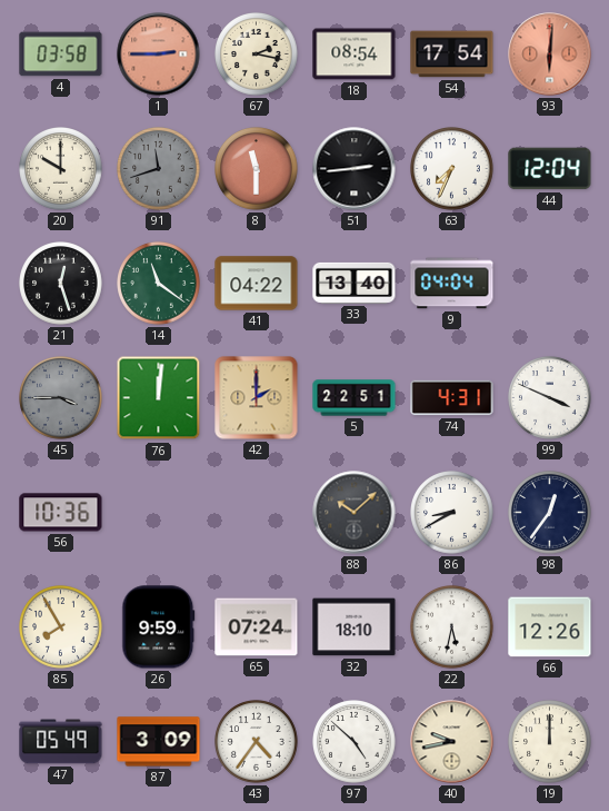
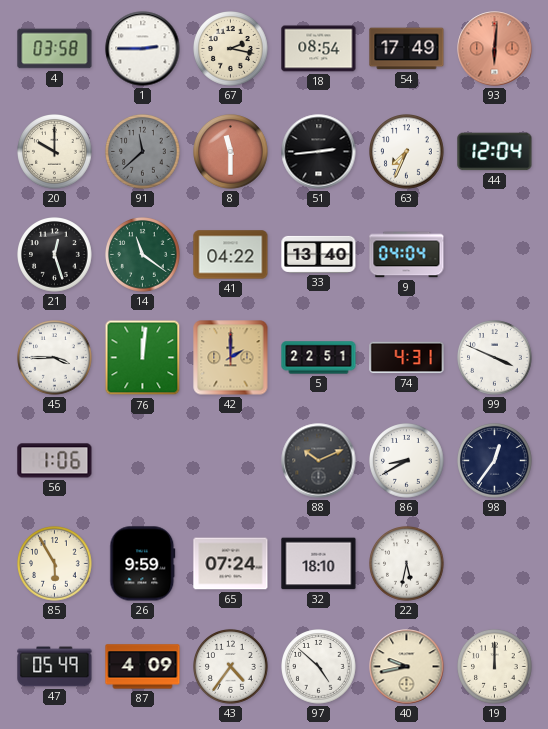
1 dial: salmon -> white (143, 49)
54: 17:54 -> 17:49 (407, 49)
91: 11:42 -> 11:38 (143, 152)
45 dial: grey -> white (55, 358)
56: 10:36 -> 1:06 (55, 461)
88: 10:08 -> 10:11 (319, 461)
85: 7:55 -> 5:55 (55, 564)
66: 12:26 -> none (550, 627)
87: 3:09 -> 4:09 (143, 667)
